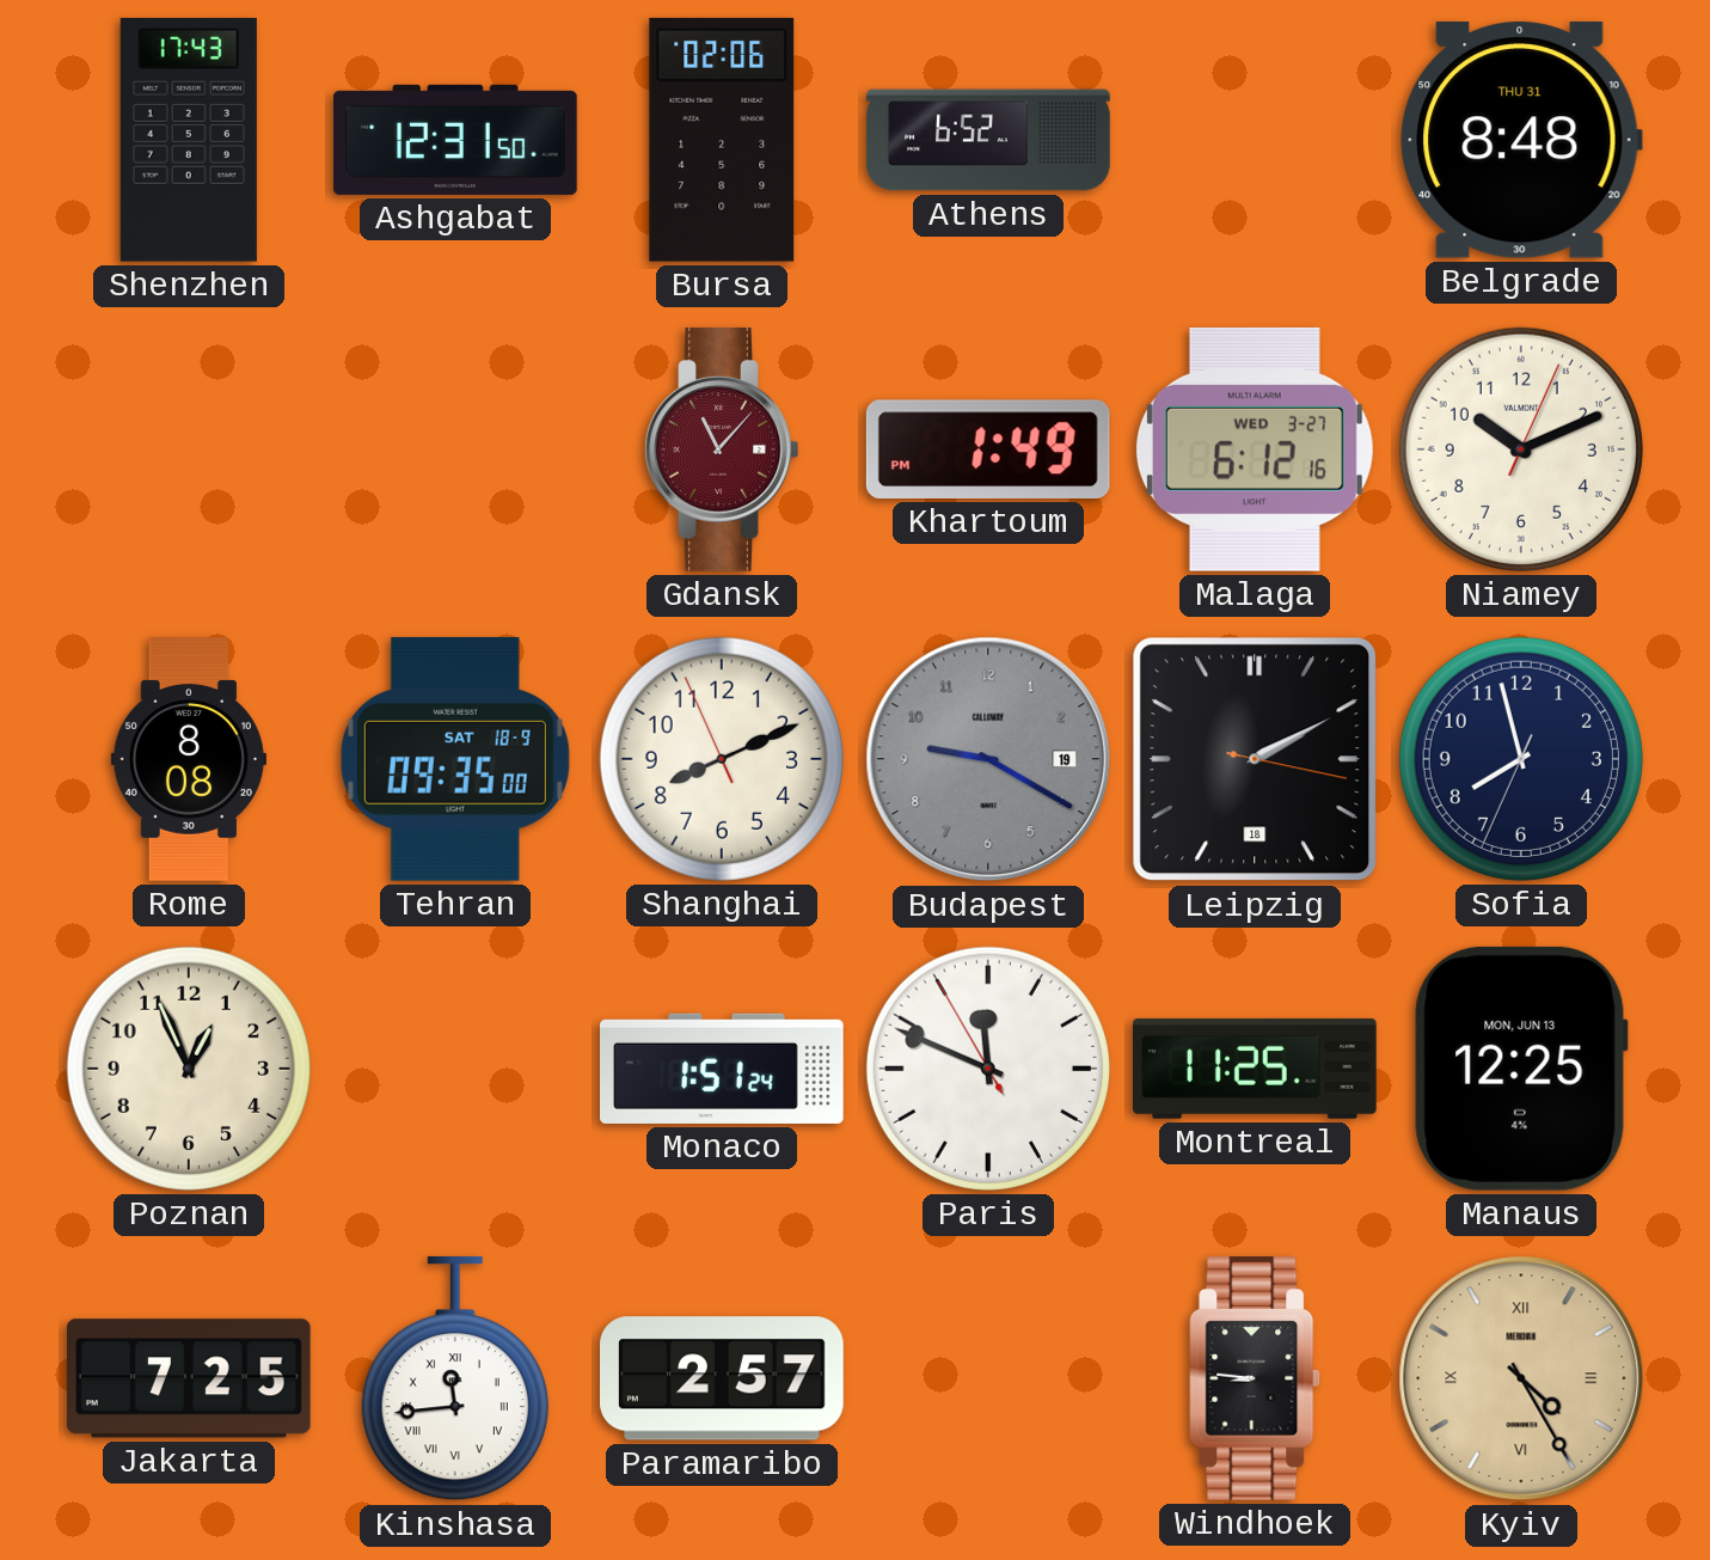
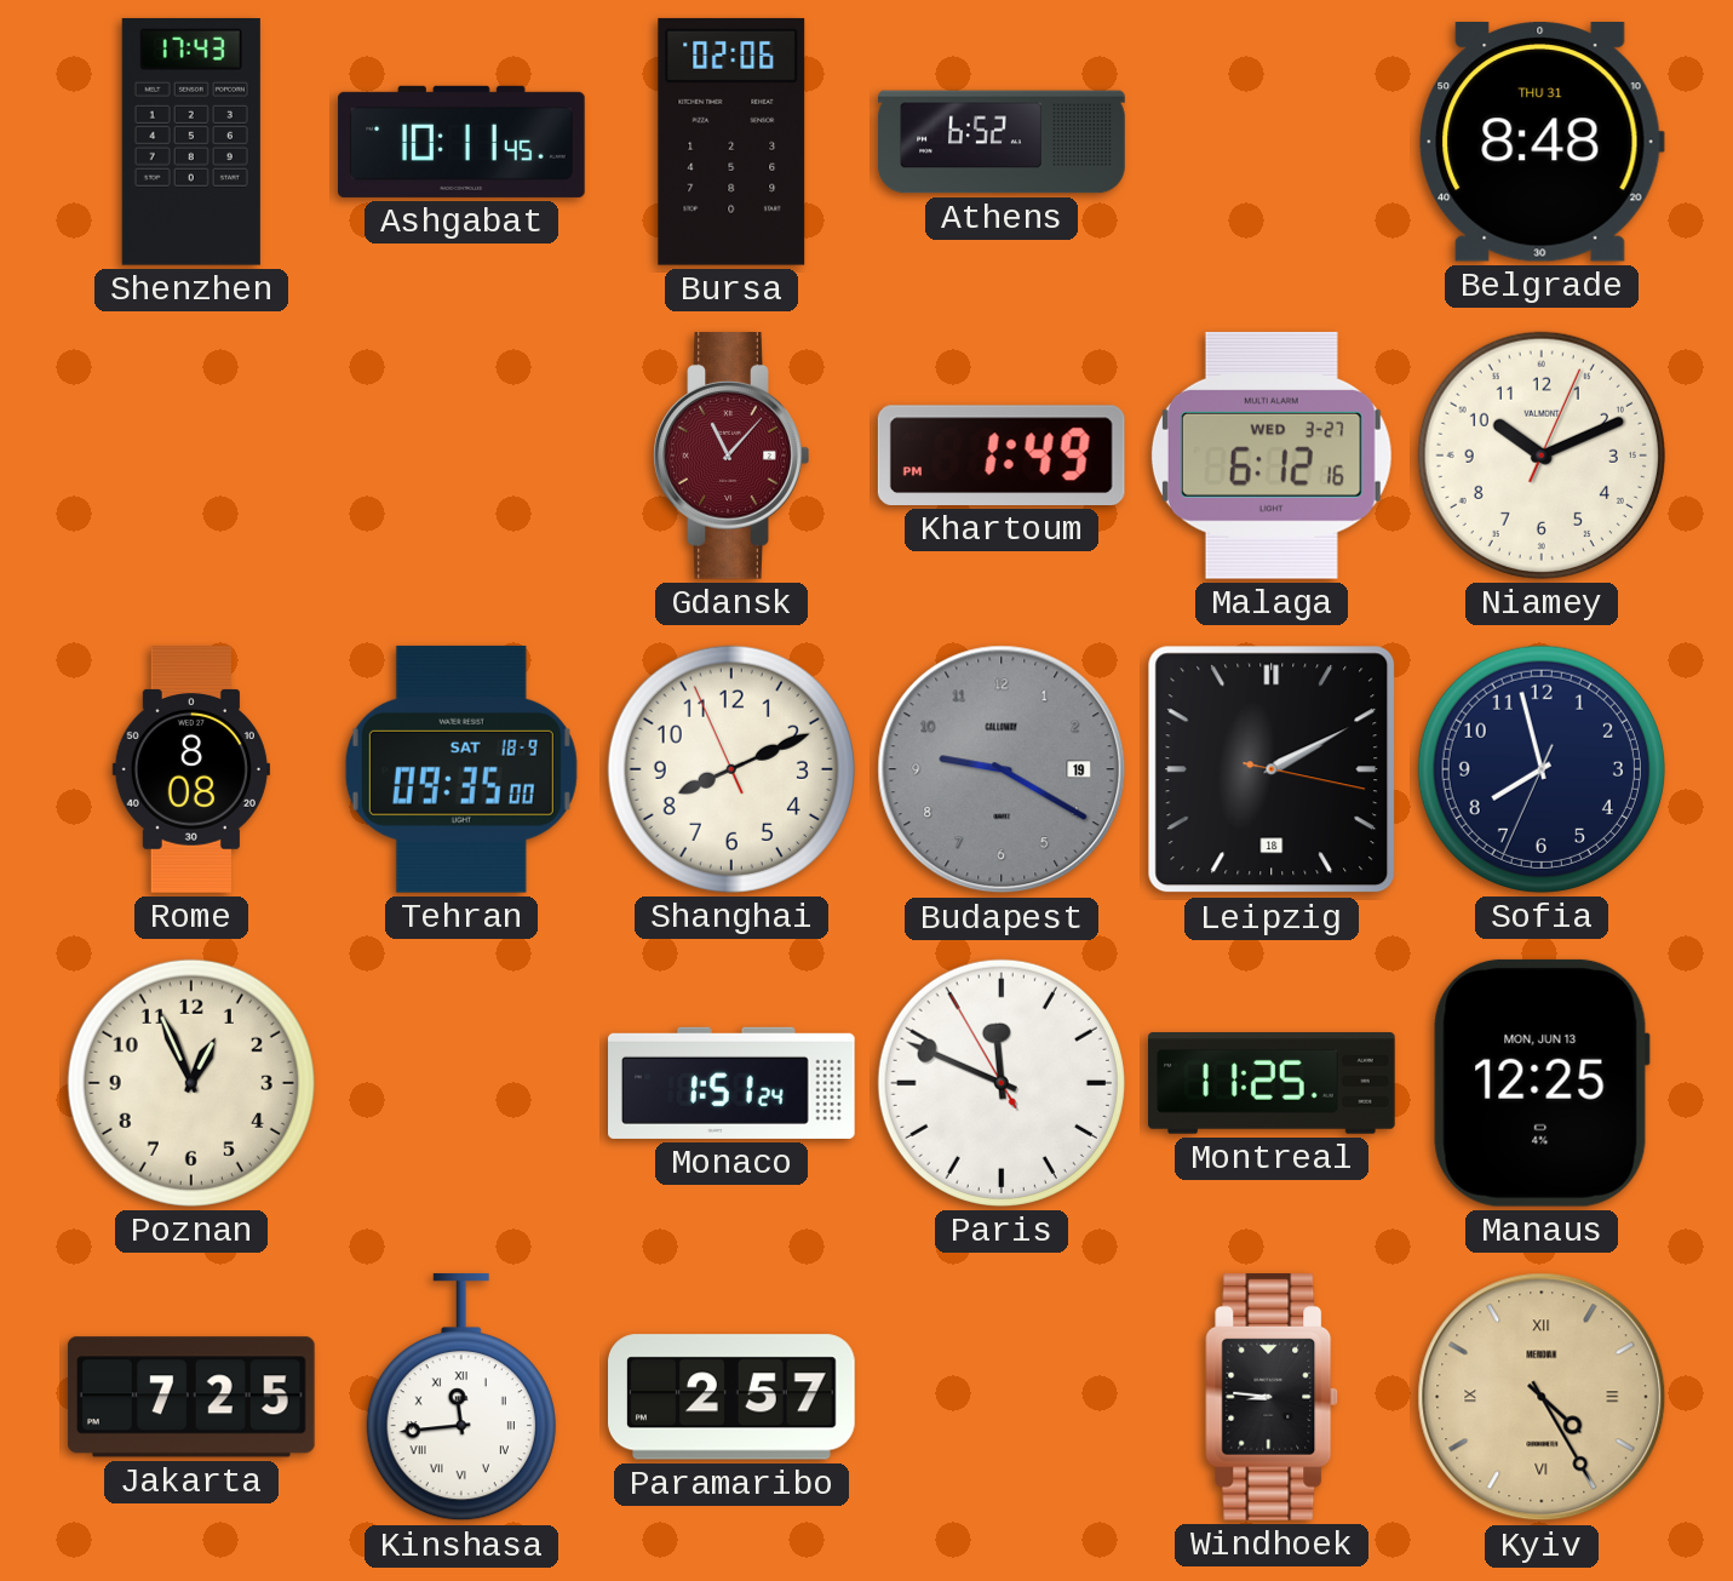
Ashgabat: 12:31 -> 10:11 (461, 142)
